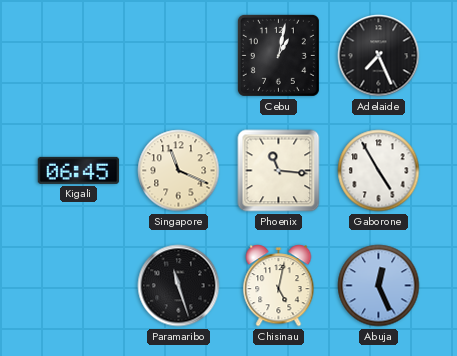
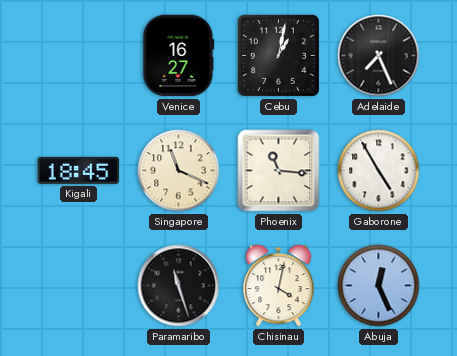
Venice: none -> 16:27 (179, 56)
Kigali: 06:45 -> 18:45 (79, 170)
Chisinau: 5:02 -> 4:02 (279, 286)
